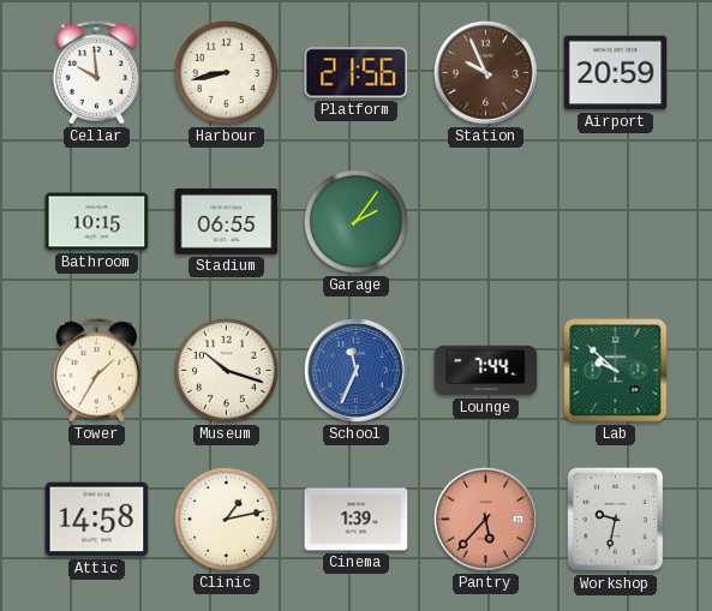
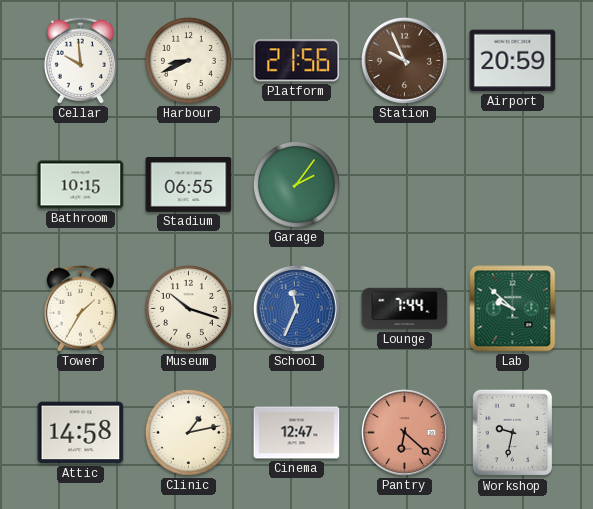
Harbour: 8:43 -> 8:41 (188, 60)
Cinema: 1:39 -> 12:47 (297, 433)
Pantry: 5:37 -> 6:22 (404, 432)
